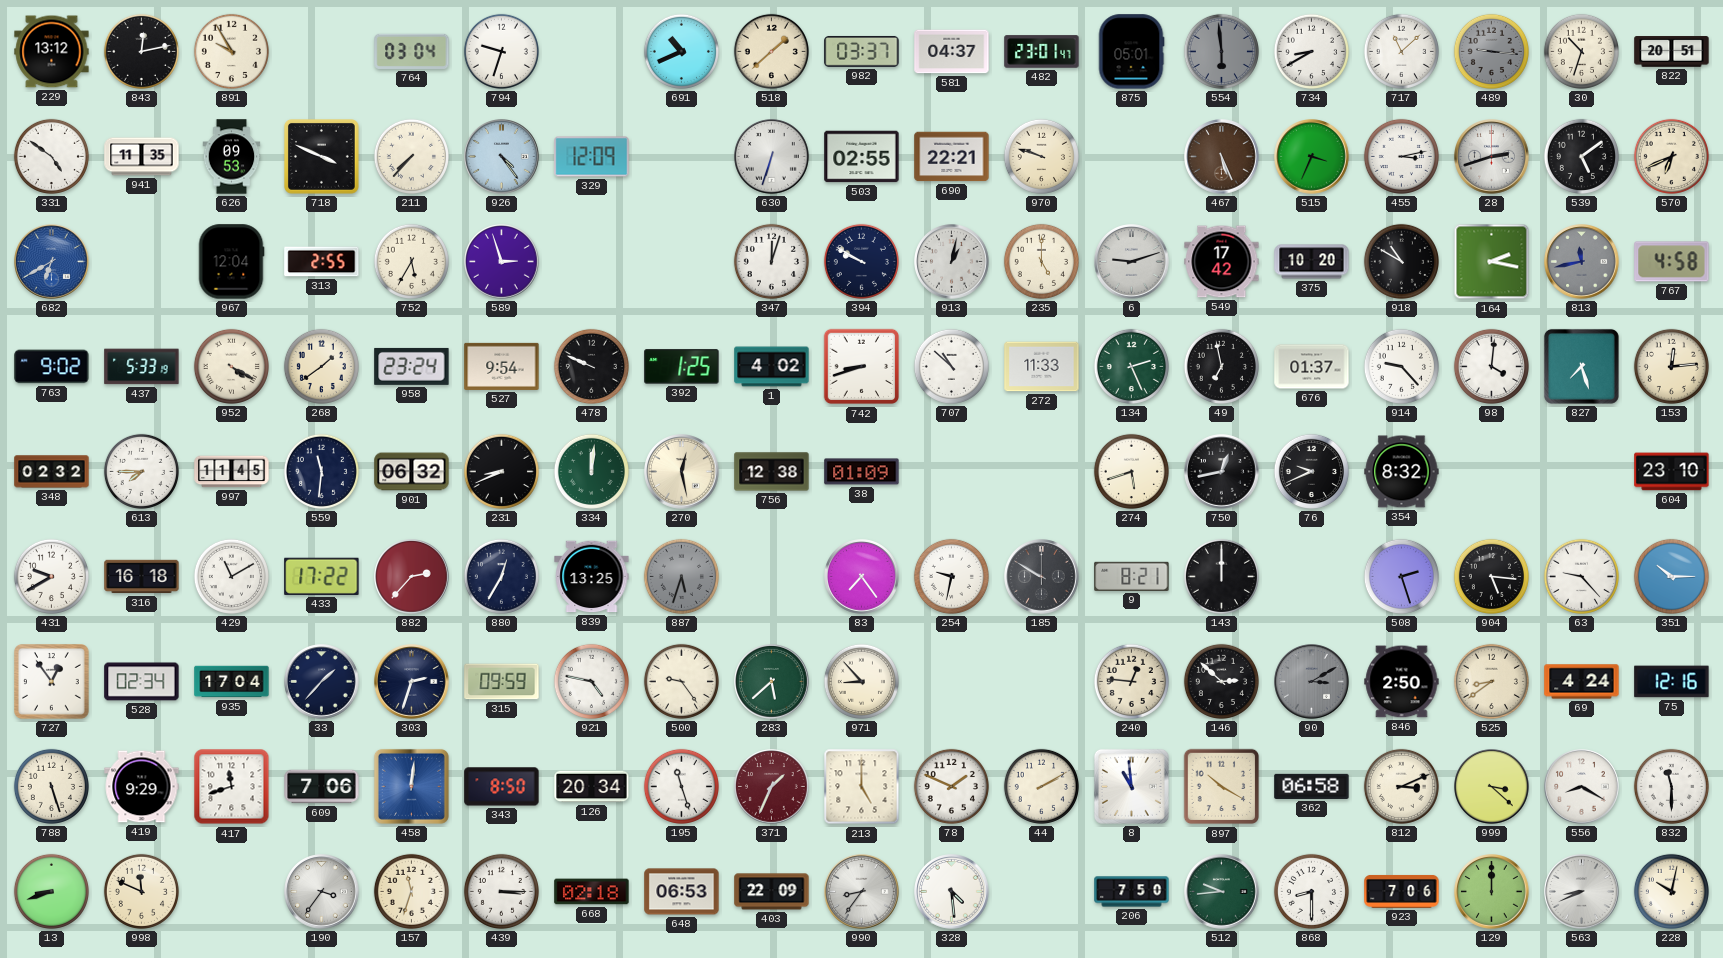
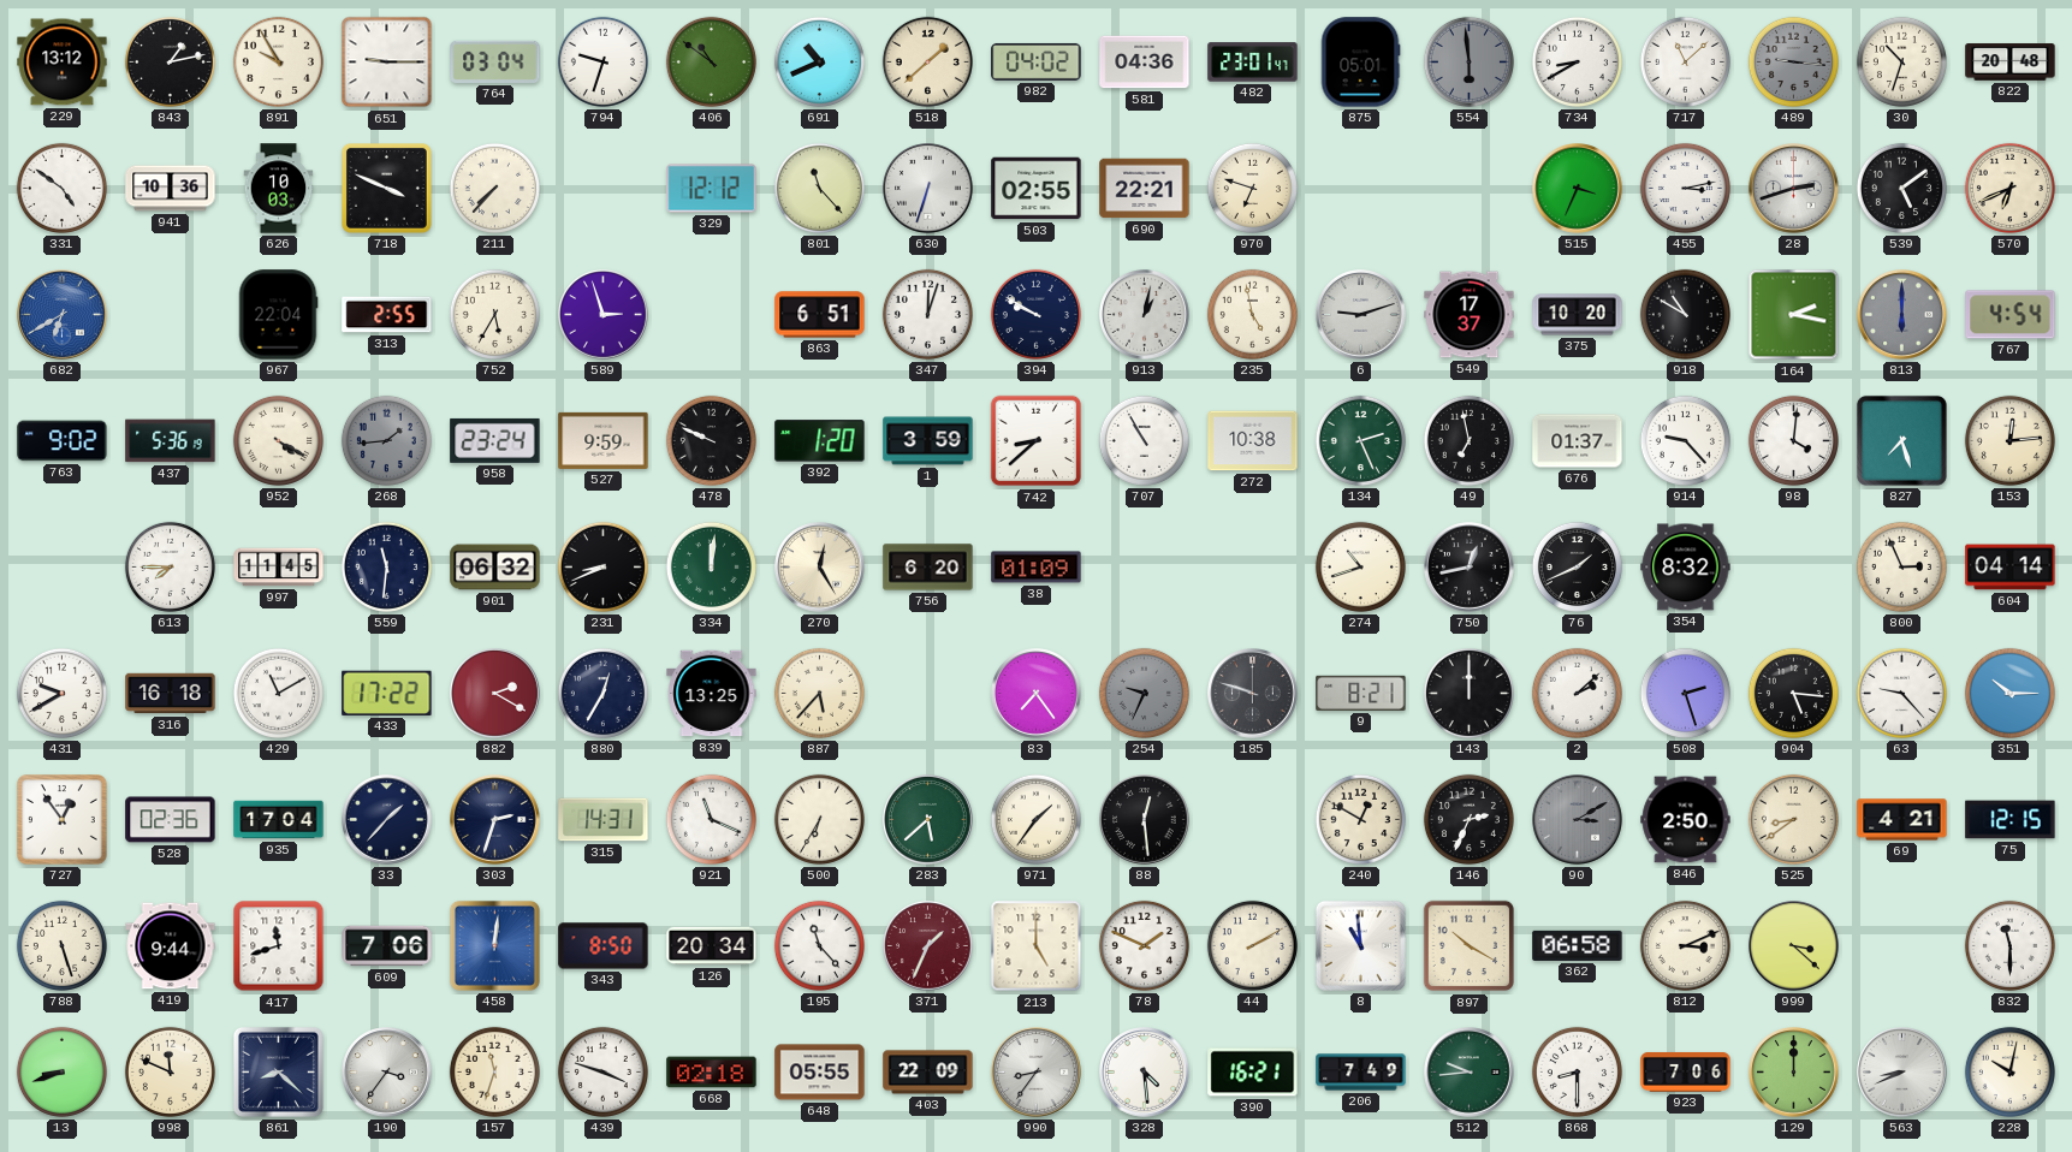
843: 12:13 -> 1:13 (170, 61)
651: none -> 9:15 (387, 63)
406: none -> 10:51 (711, 61)
982: 03:37 -> 04:02 (1037, 61)
581: 04:37 -> 04:36 (1145, 63)
822: 20:51 -> 20:48 (2011, 63)
941: 11:35 -> 10:36 (171, 189)
626: 09:53 -> 10:03 (279, 189)
926: 4:24 -> none (502, 157)
329: 12:09 -> 12:12 (712, 189)
801: none -> 11:23 (819, 188)
970: 9:48 -> 6:48 (1252, 188)
467: 5:26 -> none (1222, 157)
967: 12:04 -> 22:04 (278, 315)
863: none -> 6:51 (820, 315)
235: 5:00 -> 4:58 (1252, 314)
549: 17:42 -> 17:37 (1470, 315)
813: 11:43 -> 6:00 (1902, 315)
767: 4:58 -> 4:54 (2011, 315)
437: 5:33 -> 5:36 (171, 441)
268: 1:39 -> 1:44 (386, 440)
268 dial: cream -> grey (386, 440)
527: 9:54 -> 9:59 (604, 440)
392: 1:25 -> 1:20 (820, 441)
1: 4:02 -> 3:59 (928, 441)
742: 8:42 -> 8:38 (1037, 441)
707: 10:52 -> 10:55 (1144, 440)
272: 11:33 -> 10:38 (1253, 441)
348: 02:32 -> none (52, 472)
270: 12:28 -> 12:25 (820, 568)
756: 12:38 -> 6:20 (928, 568)
274: 5:42 -> 10:42 (1360, 566)
76: 9:41 -> 1:41 (1577, 566)
800: none -> 2:56 (1901, 566)
604: 23:10 -> 04:14 (2011, 568)
882: 2:37 -> 2:20 (495, 694)
887: 5:33 -> 5:37 (819, 693)
887 dial: grey -> cream (819, 693)
254: 9:32 -> 9:34 (1144, 693)
254 dial: white -> grey (1144, 693)
185: 9:50 -> 9:48 (1253, 694)
2: none -> 2:08 (1577, 693)
528: 02:34 -> 02:36 (171, 820)
315: 09:59 -> 14:31 (604, 820)
921: 4:47 -> 11:19 (711, 819)
500: 9:24 -> 6:35 (819, 819)
971: 8:53 -> 1:36 (1035, 819)
88: none -> 12:29 (1145, 820)
240: 12:46 -> 12:50 (1360, 819)
146: 2:52 -> 2:34 (1468, 819)
69: 4:24 -> 4:21 (1902, 820)
75: 12:16 -> 12:15 (2011, 820)
419: 9:29 -> 9:44 (171, 946)
195: 11:27 -> 11:23 (819, 945)
556: 8:20 -> none (1582, 787)
861: none -> 8:22 (278, 1071)
439: 3:15 -> 3:48 (602, 1071)
648: 06:53 -> 05:55 (820, 1073)
390: none -> 16:21 (1253, 1073)
206: 7:50 -> 7:49 (1361, 1073)
